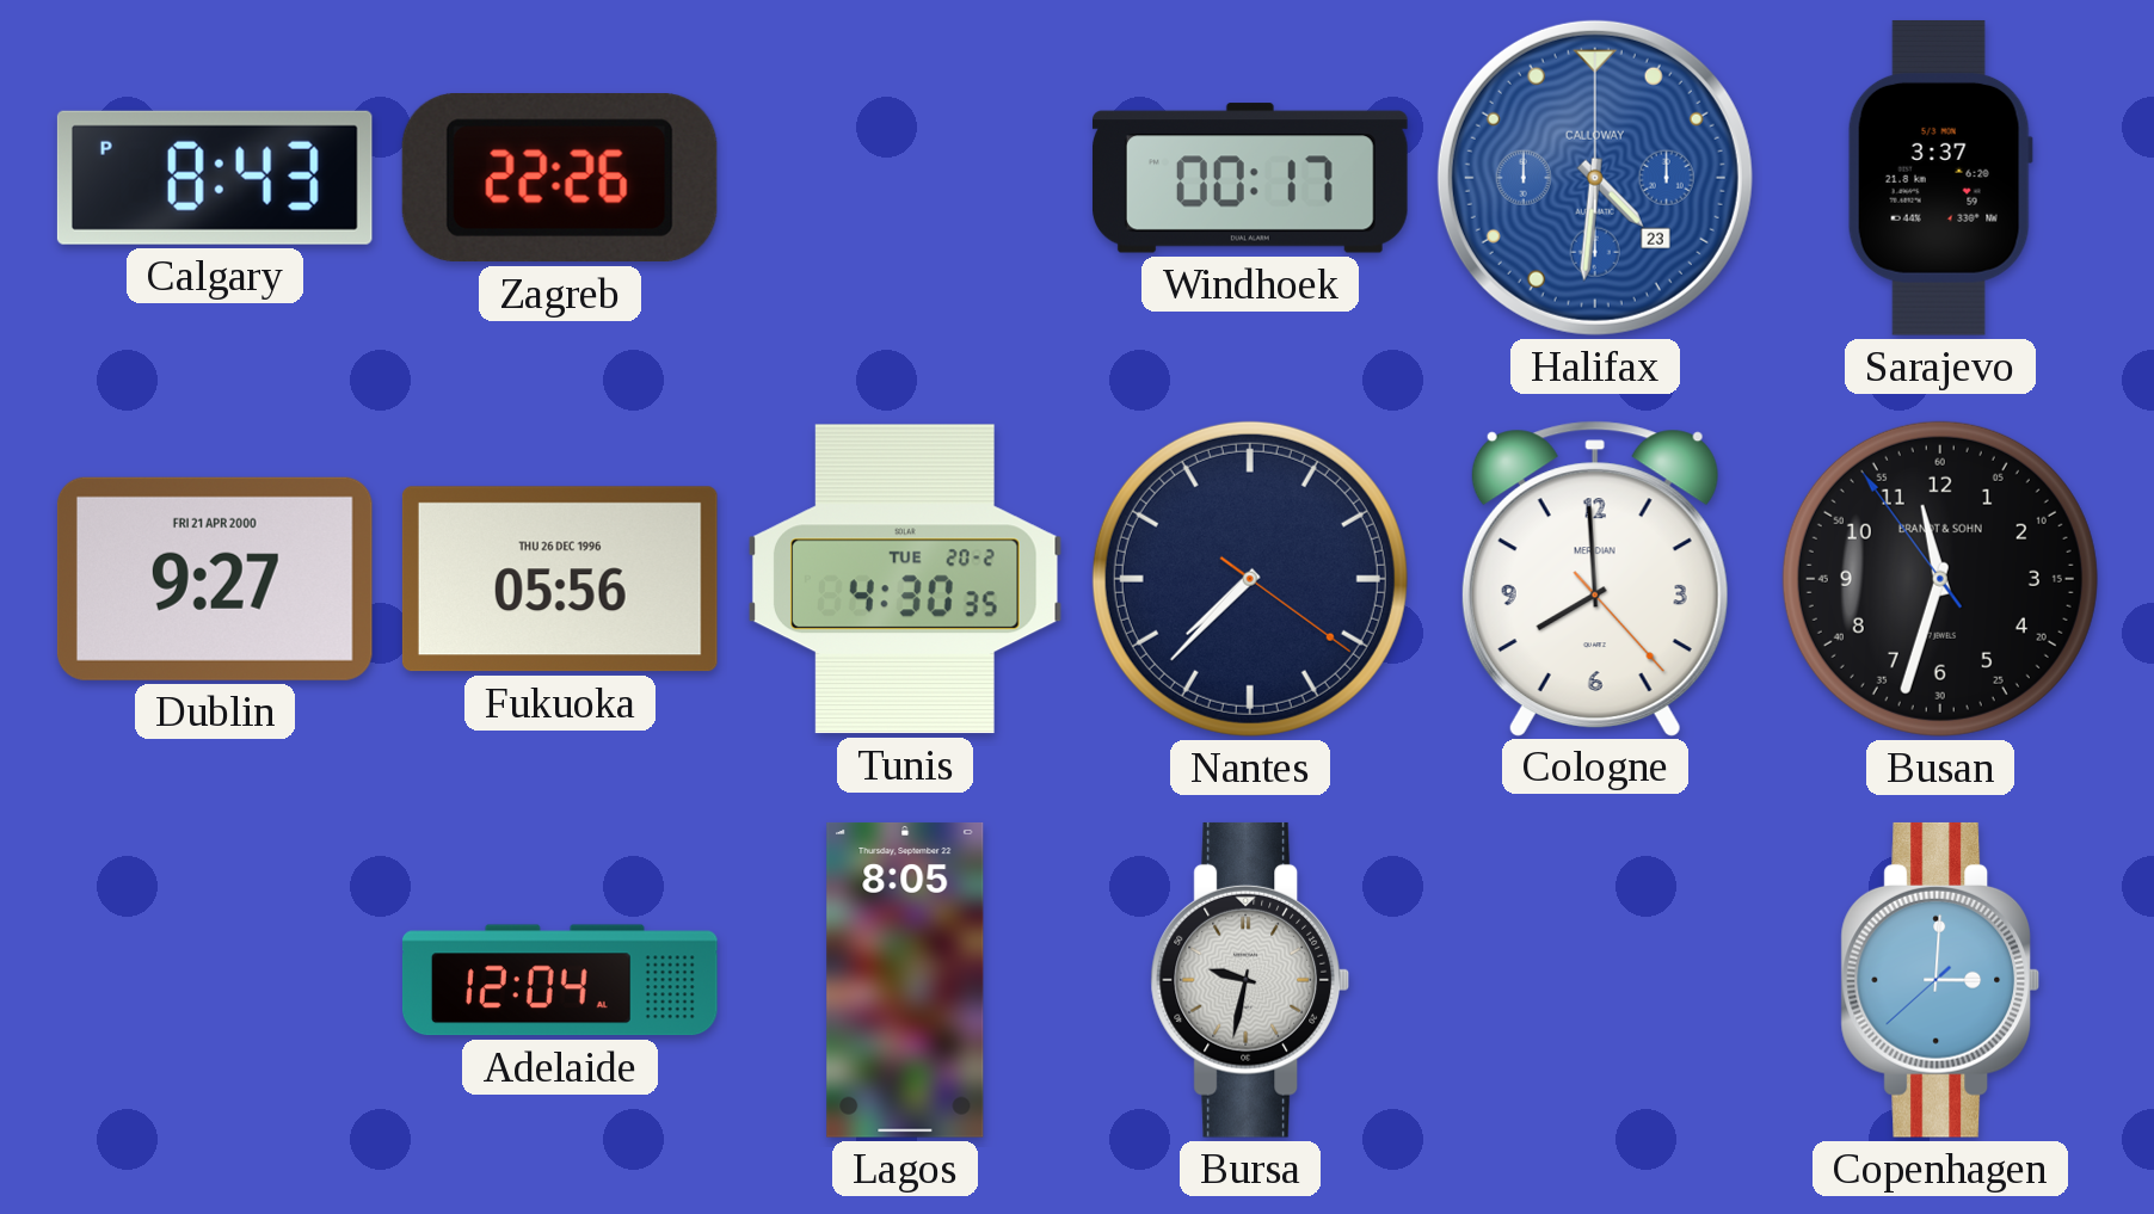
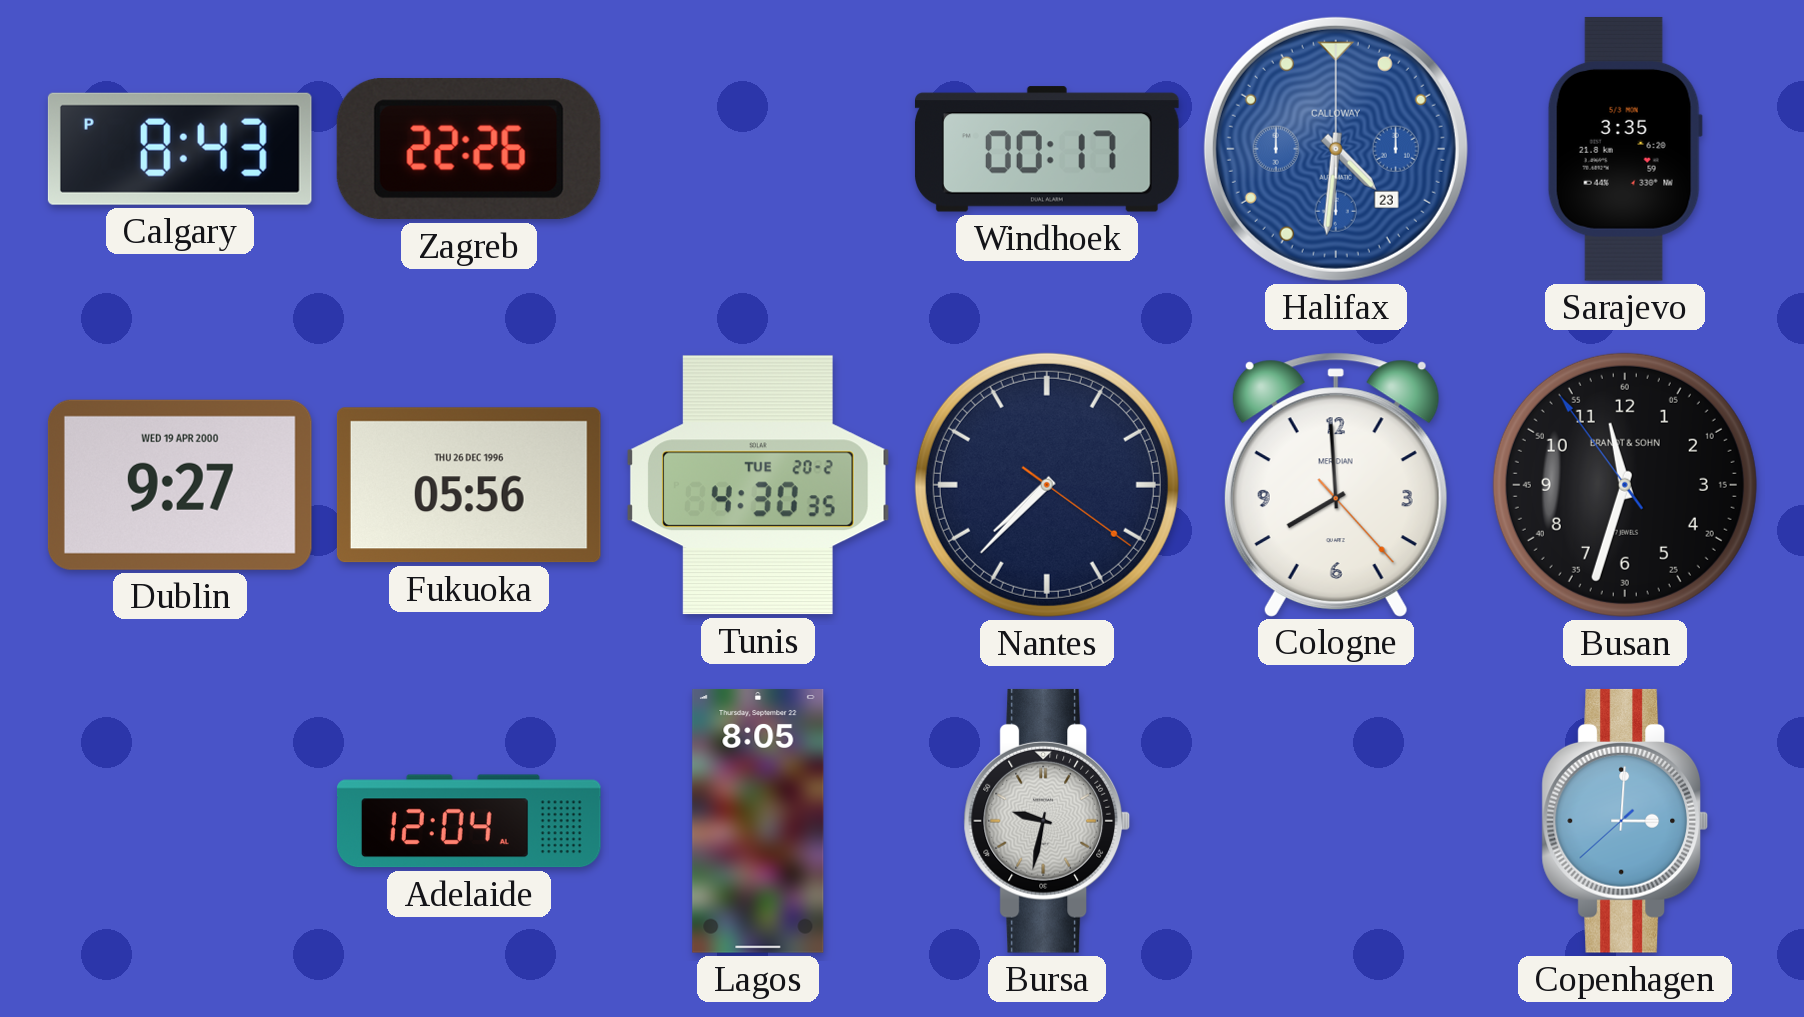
Sarajevo: 3:37 -> 3:35 (1625, 149)
Dublin date: FRI 21 APR 2000 -> WED 19 APR 2000 (180, 485)
